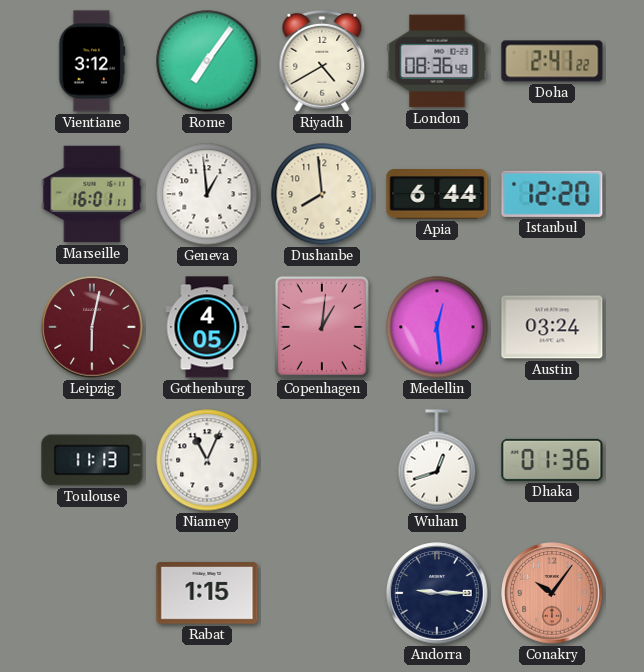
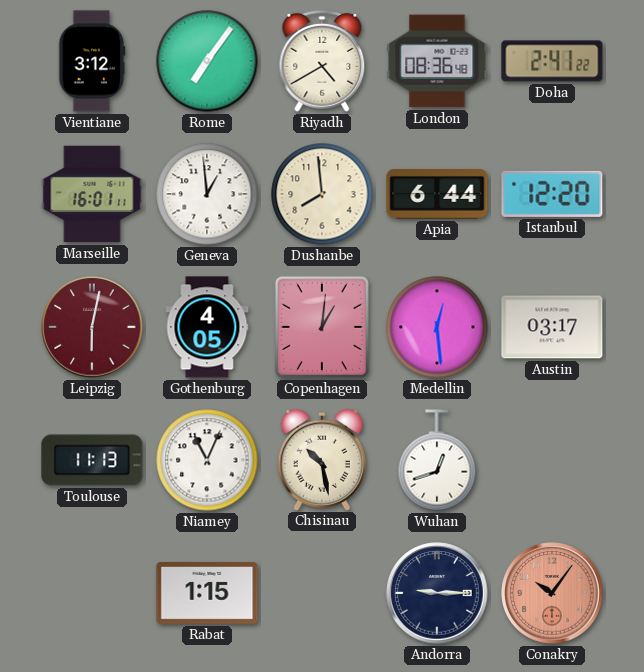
Austin: 03:24 -> 03:17 (552, 327)
Chisinau: none -> 10:28 (322, 459)
Dhaka: 01:36 -> none (552, 460)
